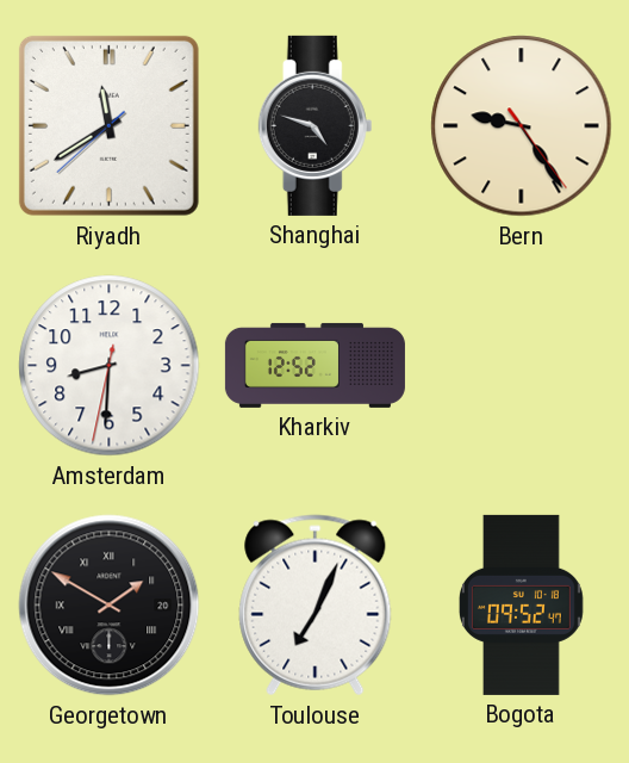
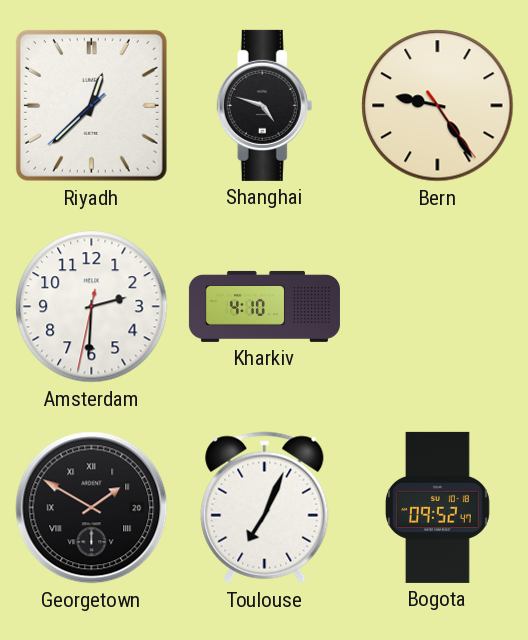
Riyadh: 11:39 -> 12:37 (91, 105)
Amsterdam: 8:30 -> 2:30 (92, 307)
Kharkiv: 12:52 -> 4:10 (264, 306)
